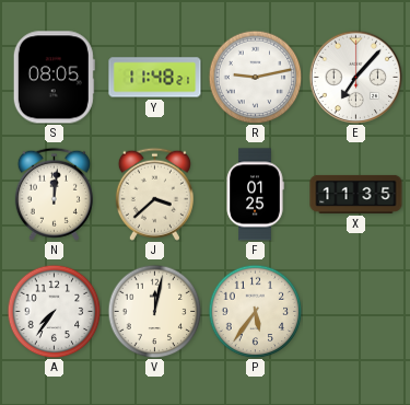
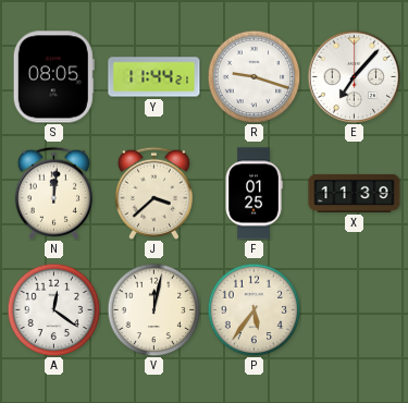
Y: 11:48 -> 11:44 (154, 77)
R: 9:13 -> 9:18 (254, 76)
X: 11:35 -> 11:39 (355, 193)
A: 7:36 -> 12:21 (53, 309)
